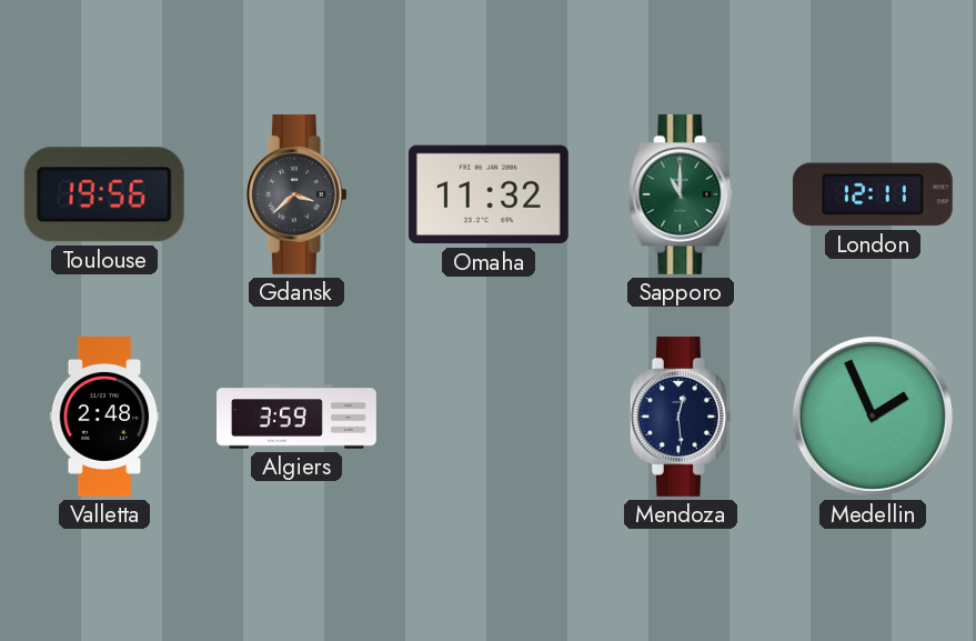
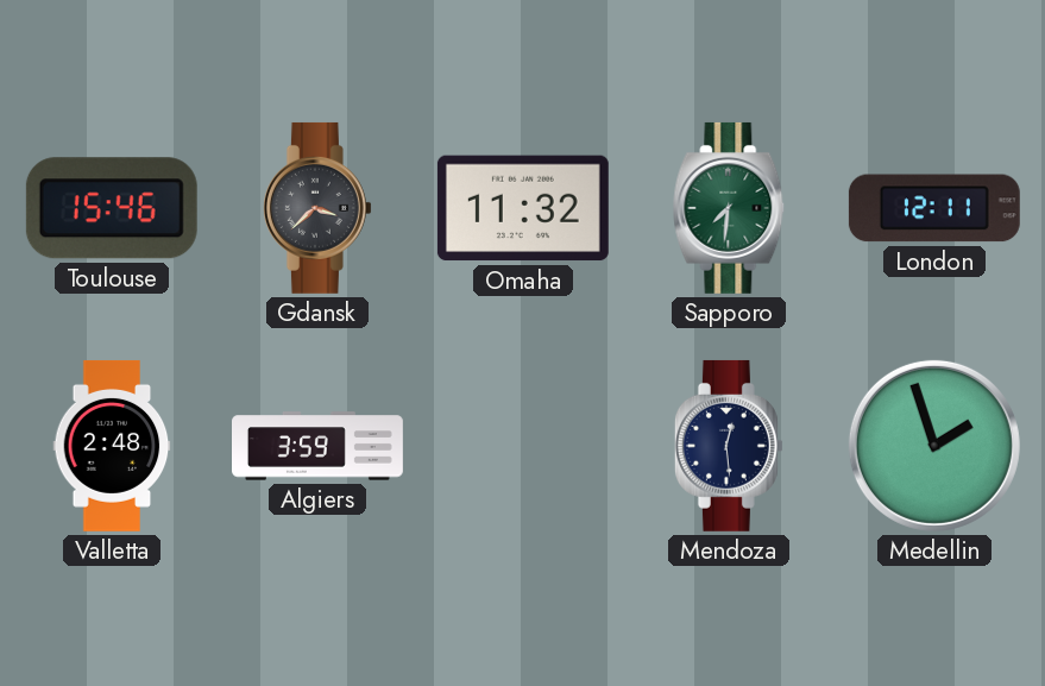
Toulouse: 19:56 -> 15:46 (112, 208)
Sapporo: 11:00 -> 7:31 (729, 208)
Medellin: 1:56 -> 1:57 (934, 446)
